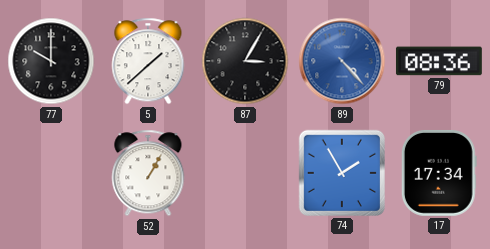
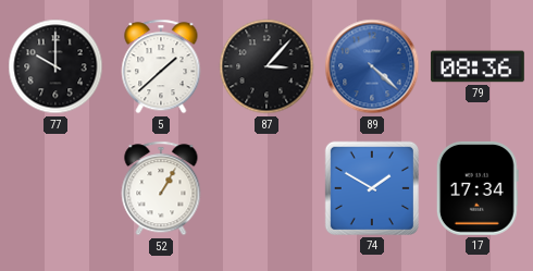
87: 3:05 -> 3:07 (266, 66)
89: 4:23 -> 4:22 (372, 66)
74: 1:55 -> 1:50 (372, 188)
